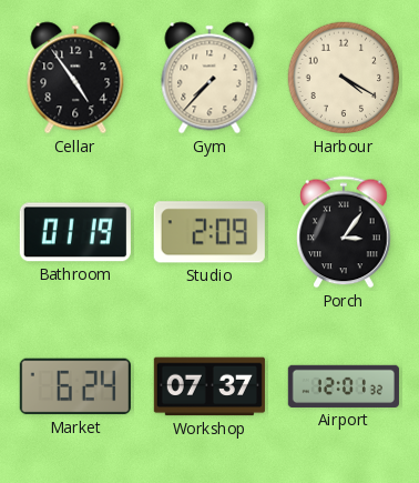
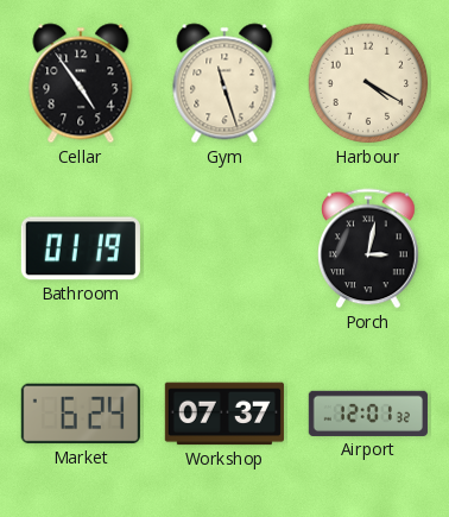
Gym: 7:37 -> 11:27 (224, 83)
Studio: 2:09 -> none (209, 232)
Porch: 3:06 -> 3:02 (368, 248)
